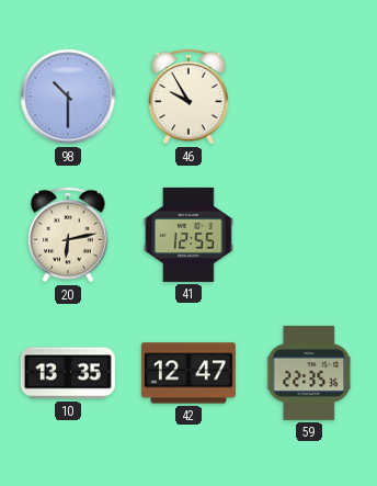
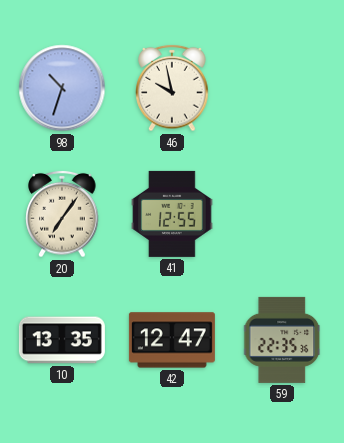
98: 10:30 -> 10:33 (62, 88)
46: 9:55 -> 9:58 (172, 88)
20: 6:13 -> 7:06 (62, 214)
